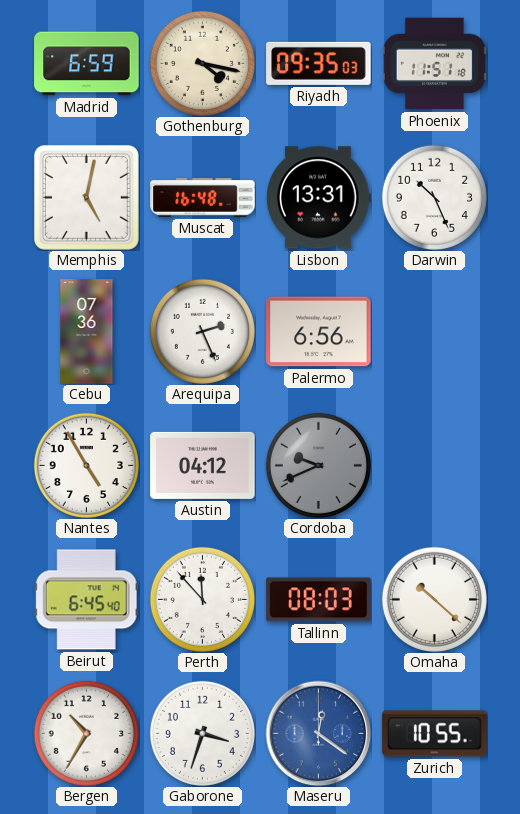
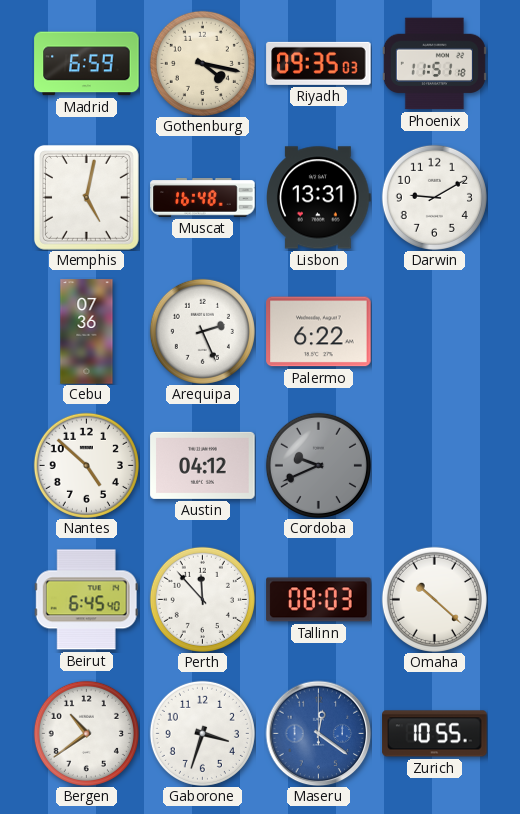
Darwin: 10:26 -> 9:10 (434, 197)
Palermo: 6:56 -> 6:22 (319, 332)
Nantes: 4:55 -> 4:52 (86, 465)
Bergen: 10:35 -> 10:39 (86, 733)
